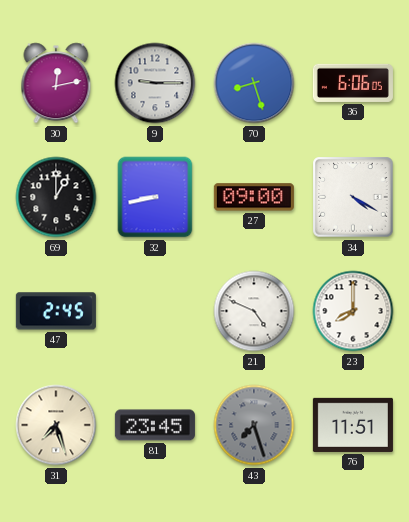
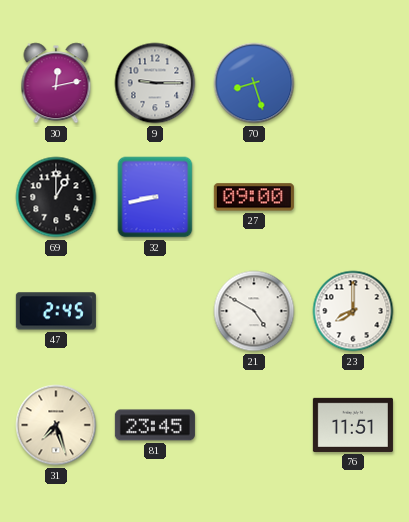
36: 6:06 -> none (353, 83)
34: 4:20 -> none (353, 197)
21: 4:49 -> 4:50 (254, 311)
43: 7:27 -> none (254, 425)
